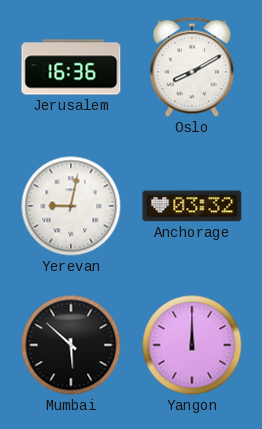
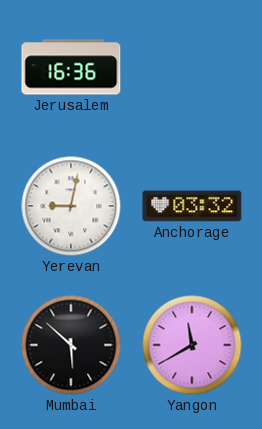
Oslo: 8:10 -> none (192, 67)
Yangon: 12:00 -> 11:40 (192, 345)
